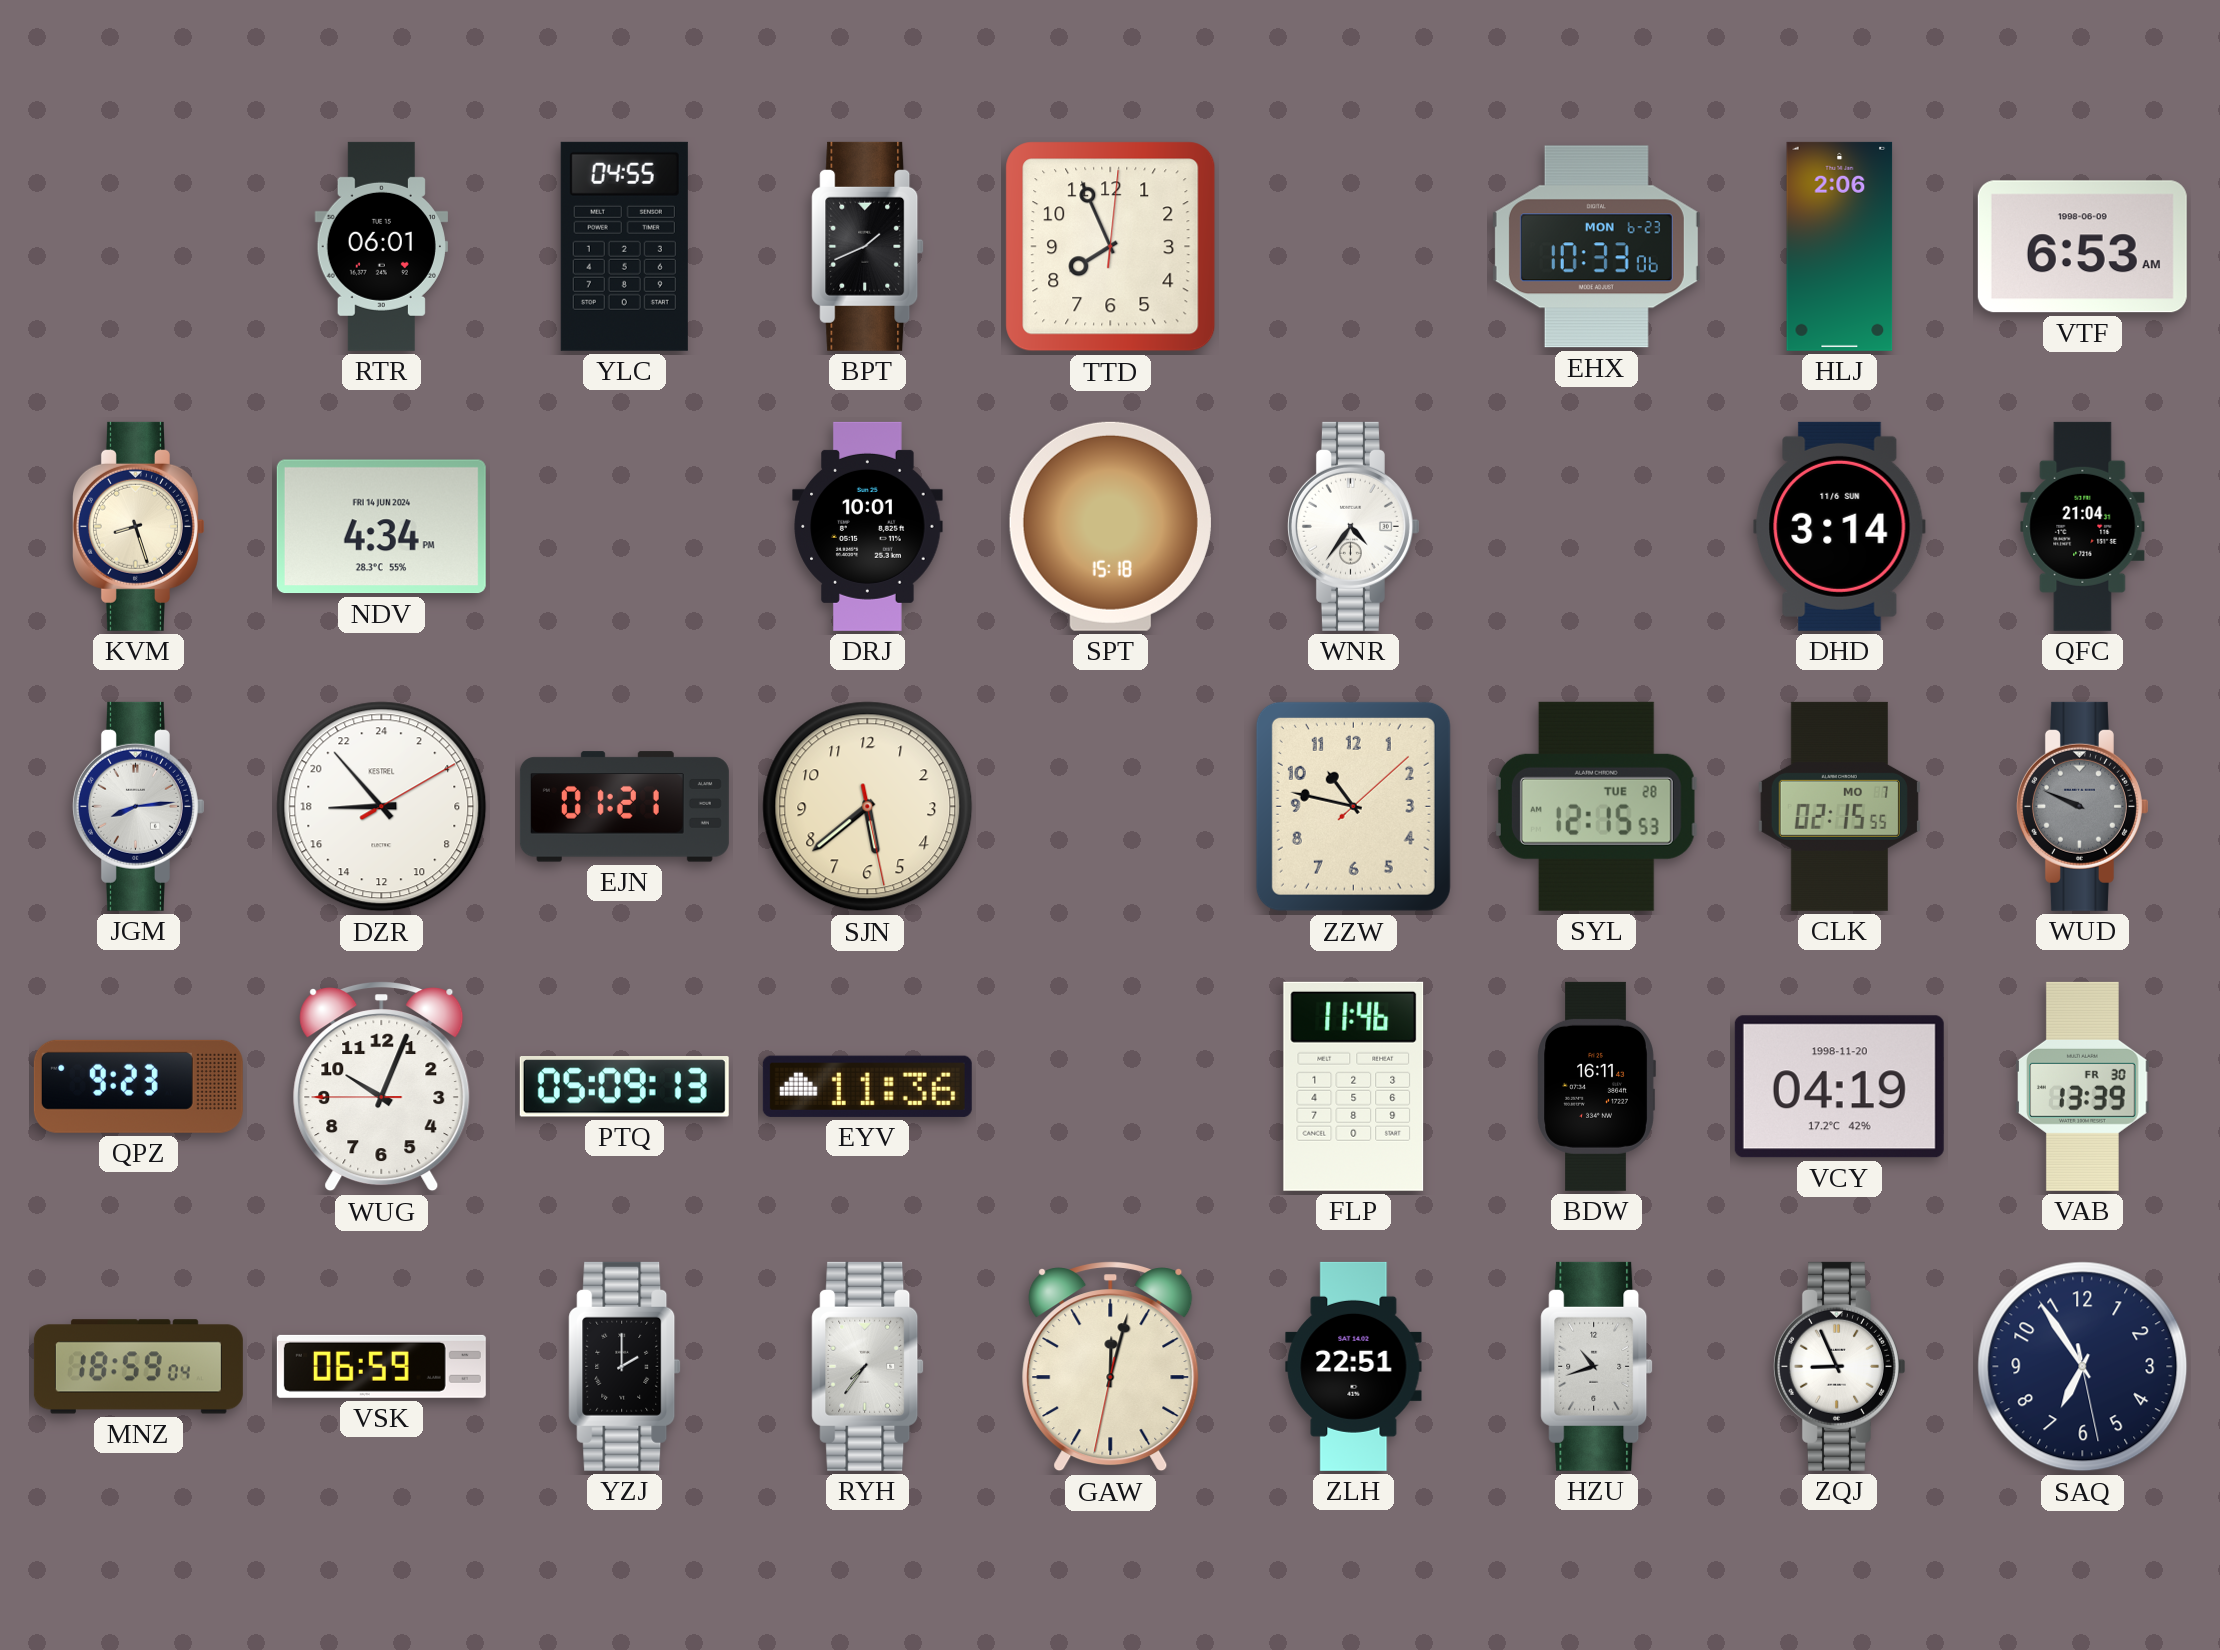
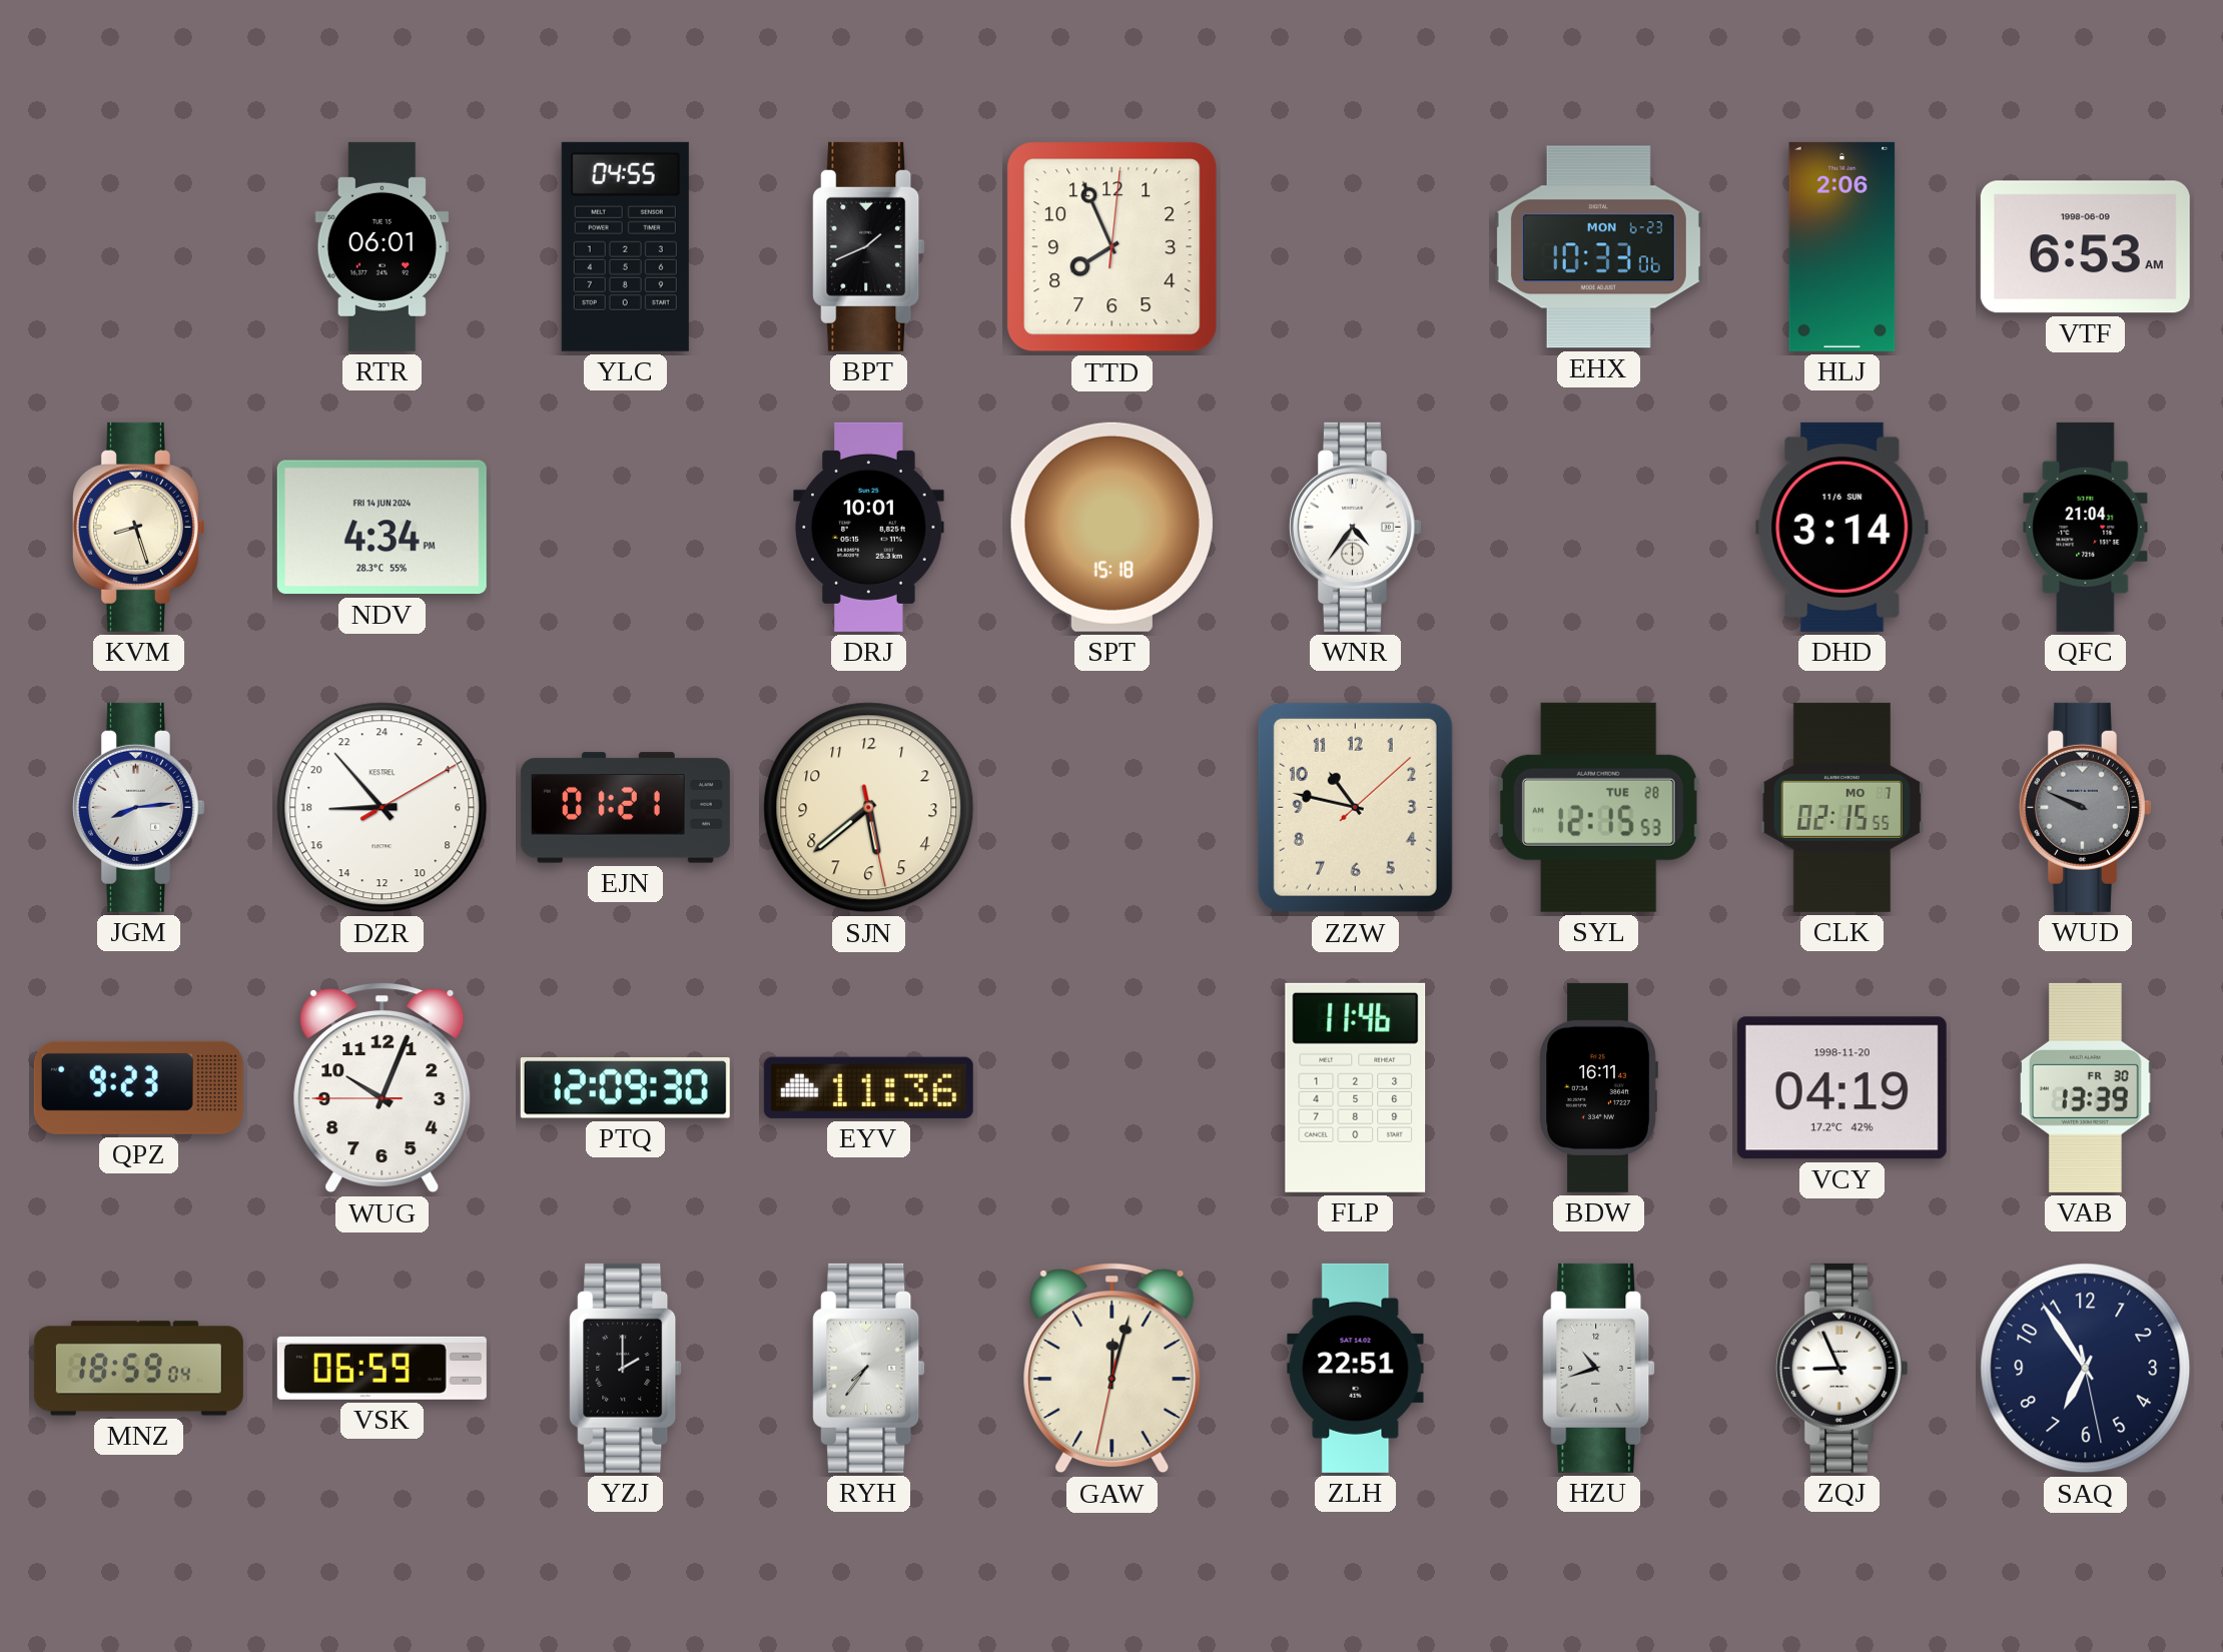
PTQ: 05:09 -> 12:09 (625, 1088)
